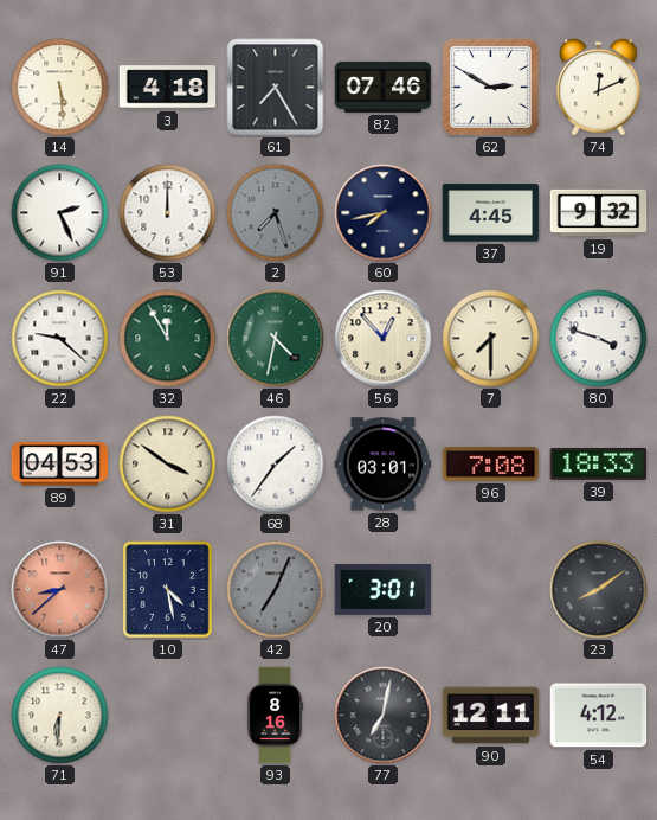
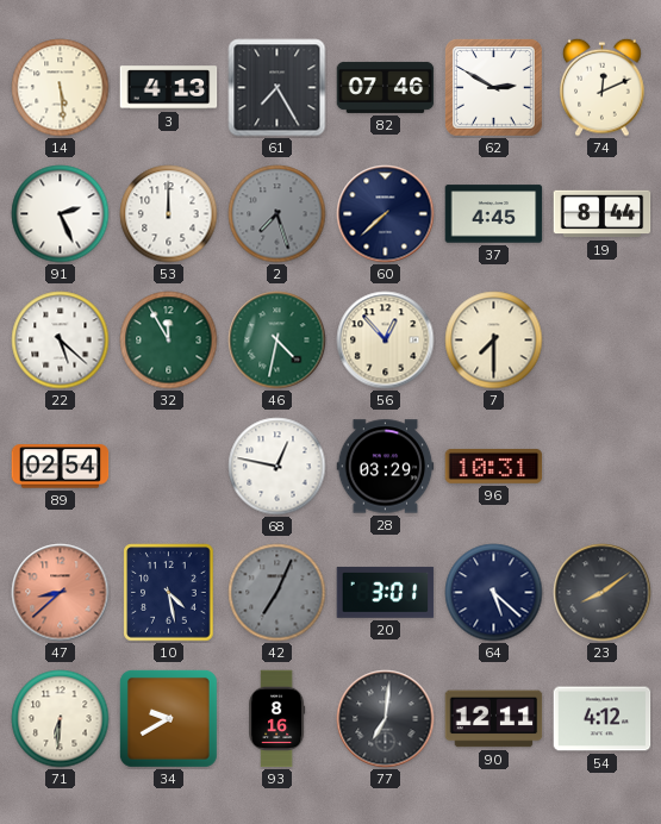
3: 4:18 -> 4:13 (169, 88)
60: 7:43 -> 7:38 (386, 214)
19: 9:32 -> 8:44 (603, 214)
22: 9:22 -> 5:22 (61, 341)
80: 3:48 -> none (599, 339)
89: 04:53 -> 02:54 (61, 467)
31: 3:51 -> none (168, 465)
68: 1:36 -> 12:47 (278, 467)
28: 03:01 -> 03:29 (386, 467)
96: 7:08 -> 10:31 (494, 467)
39: 18:33 -> none (599, 463)
64: none -> 5:22 (494, 593)
34: none -> 9:40 (168, 718)
77: 7:02 -> 7:01 (386, 719)
